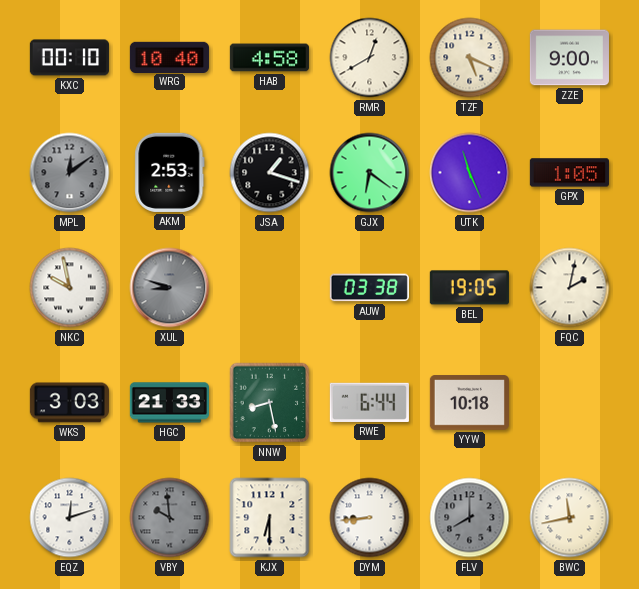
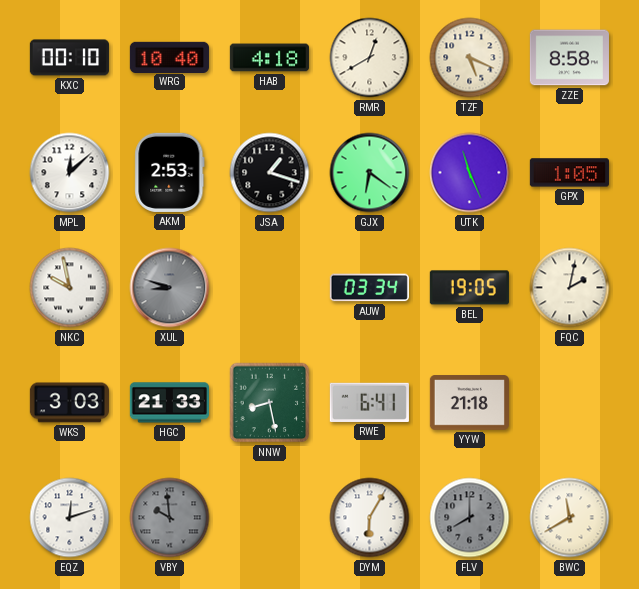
HAB: 4:58 -> 4:18 (269, 58)
ZZE: 9:00 -> 8:58 (569, 58)
MPL: 12:09 -> 12:08 (70, 173)
MPL dial: grey -> white (70, 173)
AUW: 03:38 -> 03:34 (369, 288)
RWE: 6:44 -> 6:41 (369, 402)
YYW: 10:18 -> 21:18 (469, 403)
KJX: 6:30 -> none (270, 518)
DYM: 8:44 -> 6:05 (370, 518)
BWC: 11:43 -> 11:40 (570, 518)
